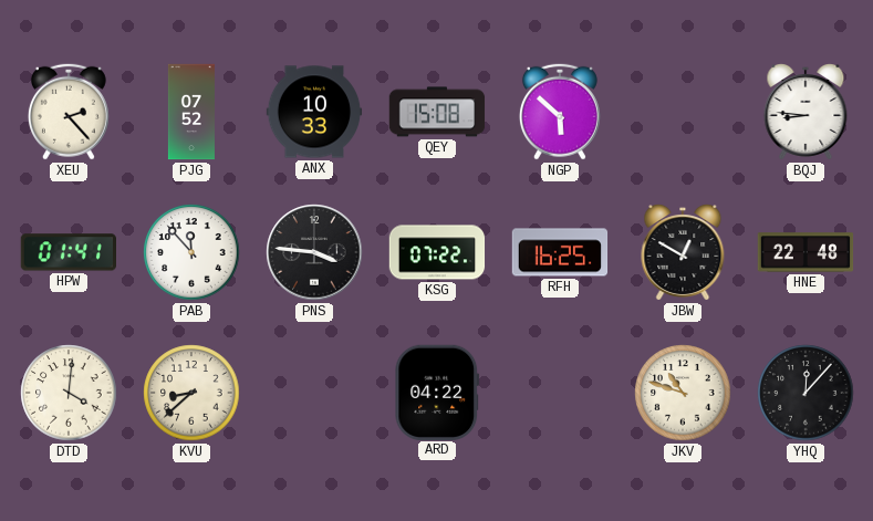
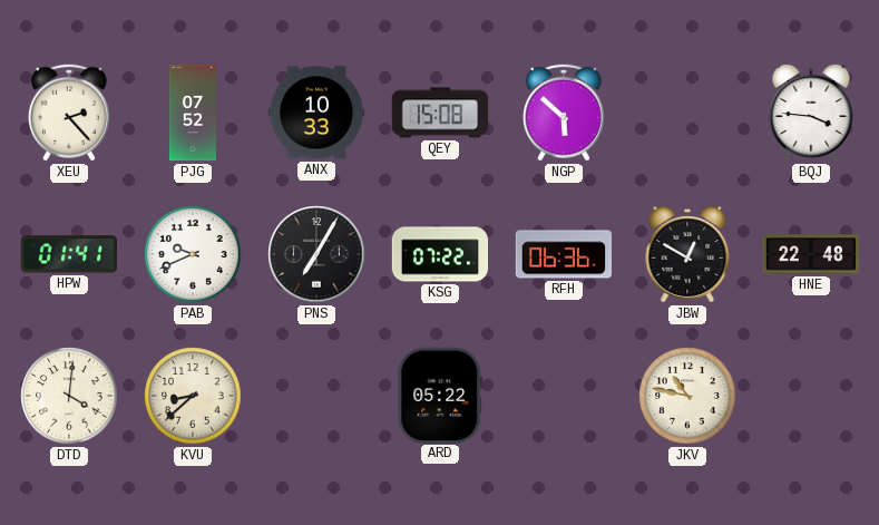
BQJ: 8:46 -> 3:46 (811, 114)
PAB: 11:53 -> 9:41 (193, 254)
PNS: 3:46 -> 7:05 (316, 254)
RFH: 16:25 -> 06:36 (564, 254)
ARD: 04:22 -> 05:22 (440, 395)
JKV: 10:48 -> 10:47 (687, 396)
YHQ: 12:07 -> none (806, 393)
